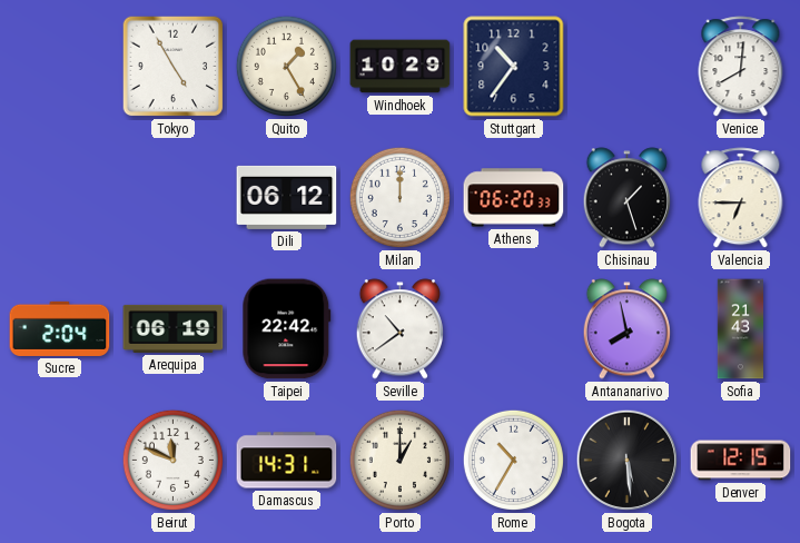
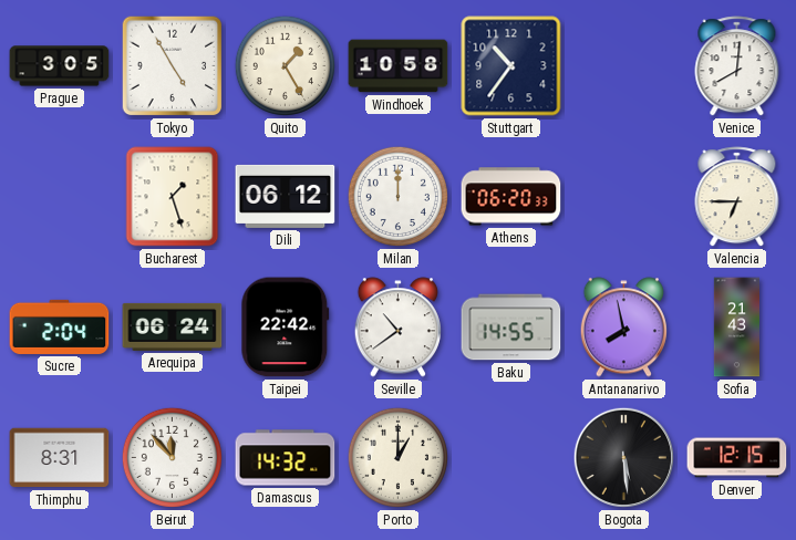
Prague: none -> 3:05 (60, 66)
Windhoek: 10:29 -> 10:58 (399, 66)
Bucharest: none -> 1:27 (173, 197)
Chisinau: 1:27 -> none (626, 198)
Arequipa: 06:19 -> 06:24 (173, 326)
Baku: none -> 14:55 (511, 328)
Thimphu: none -> 8:31 (60, 458)
Beirut: 11:49 -> 11:53 (172, 457)
Damascus: 14:31 -> 14:32 (286, 458)
Rome: 10:35 -> none (513, 460)
